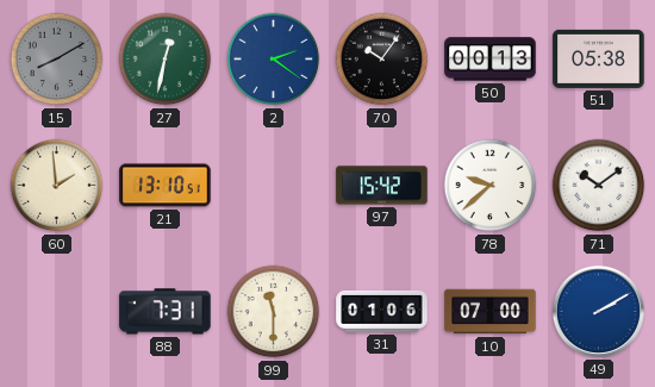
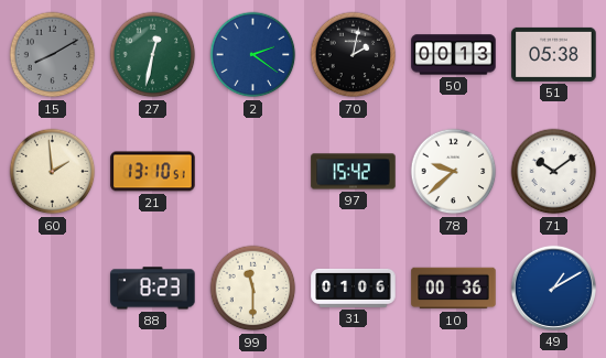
70: 10:06 -> 2:02 (354, 55)
88: 7:31 -> 8:23 (153, 289)
10: 07:00 -> 00:36 (454, 289)
49: 2:10 -> 1:10 (553, 288)
